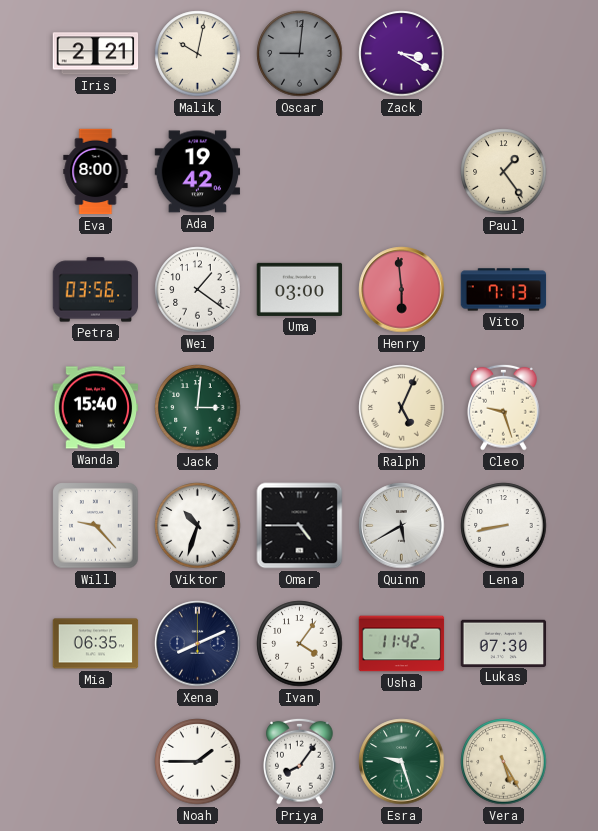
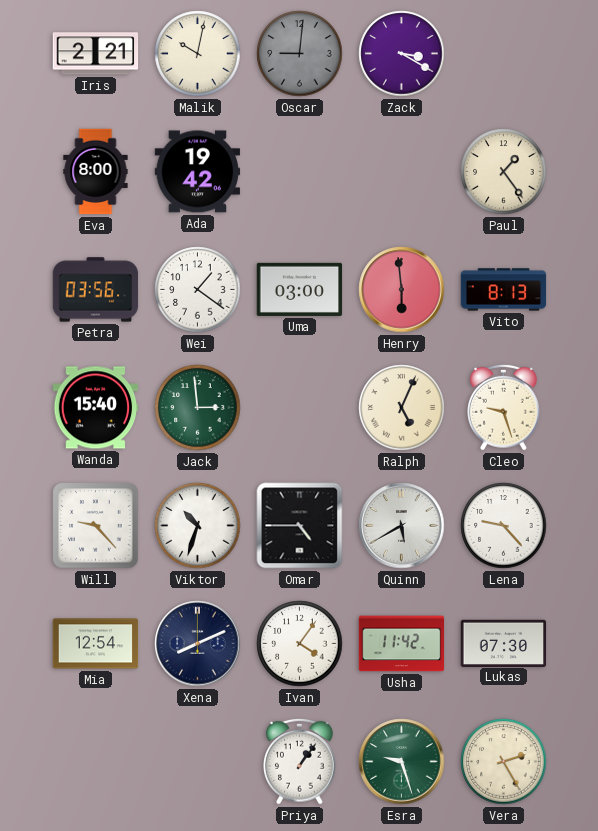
Vito: 7:13 -> 8:13 (504, 290)
Jack: 3:01 -> 2:59 (198, 408)
Lena: 8:43 -> 9:23 (504, 526)
Mia: 06:35 -> 12:54 (96, 644)
Noah: 1:45 -> none (198, 762)
Priya: 8:06 -> 1:06 (300, 761)
Vera: 5:25 -> 2:25 (504, 762)
